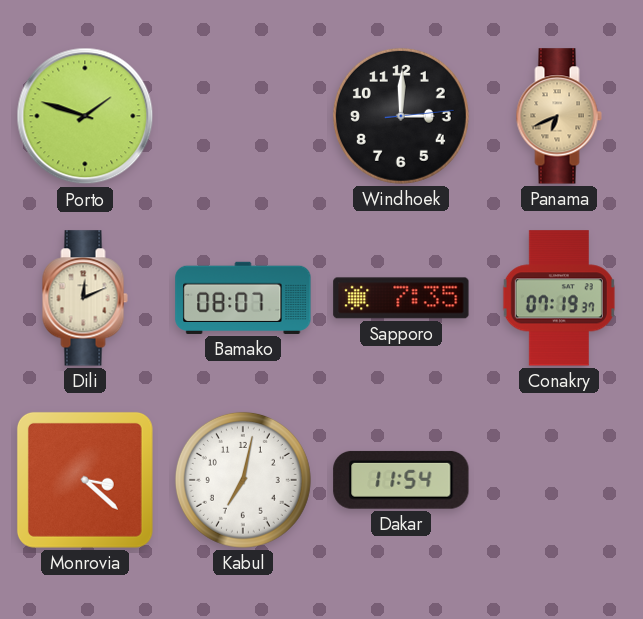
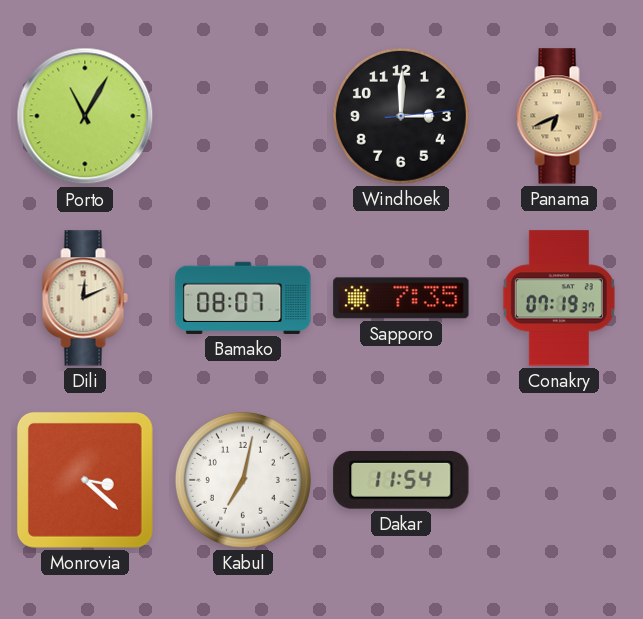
Porto: 1:48 -> 11:05 (85, 116)
